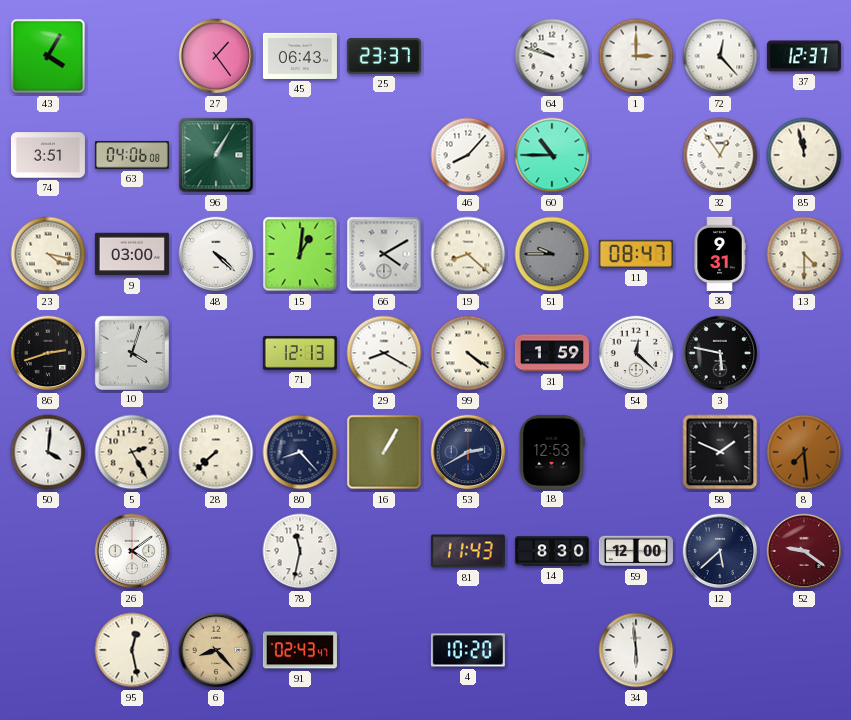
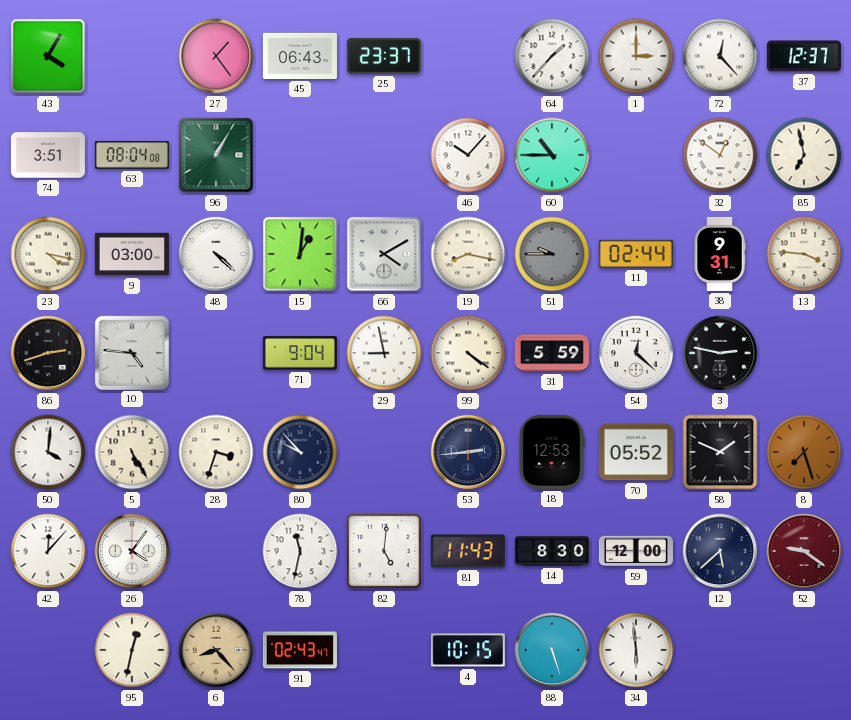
64: 9:48 -> 1:37 (552, 56)
63: 04:06 -> 08:04 (132, 155)
46: 8:07 -> 10:07 (468, 155)
32: 12:54 -> 12:51 (720, 155)
85: 11:58 -> 6:58 (804, 155)
19: 8:22 -> 8:17 (468, 254)
11: 08:47 -> 02:44 (636, 254)
13: 4:30 -> 3:46 (804, 254)
10: 4:03 -> 4:46 (131, 352)
71: 12:13 -> 9:04 (300, 353)
29: 8:20 -> 8:58 (384, 353)
31: 1:59 -> 5:59 (552, 353)
3: 5:47 -> 2:47 (720, 353)
5: 2:25 -> 5:25 (132, 452)
28: 7:38 -> 3:33 (216, 452)
80: 8:23 -> 9:53 (300, 452)
16: 1:05 -> none (384, 452)
53: 2:40 -> 2:44 (468, 452)
70: none -> 05:52 (636, 452)
8: 7:29 -> 7:27 (804, 452)
42: none -> 12:07 (48, 551)
26: 4:09 -> 4:06 (132, 551)
82: none -> 5:01 (385, 552)
95: 12:28 -> 12:32 (132, 650)
4: 10:20 -> 10:15 (468, 650)
88: none -> 5:27 (552, 650)
